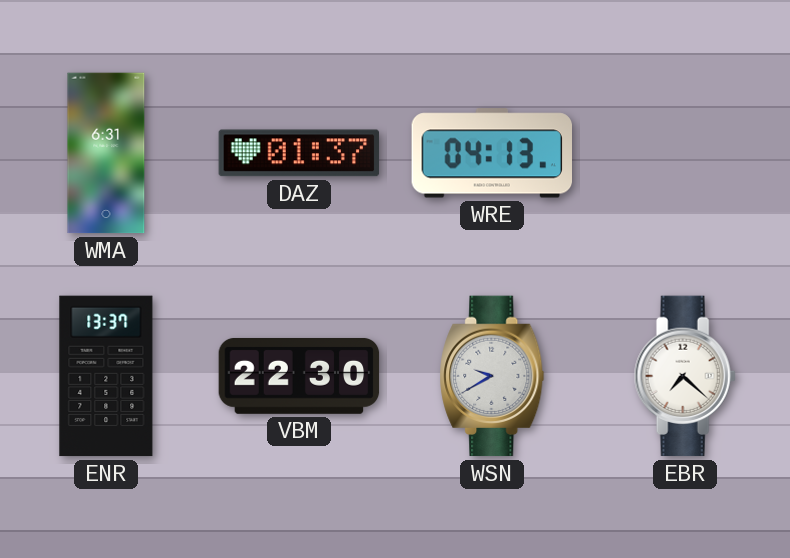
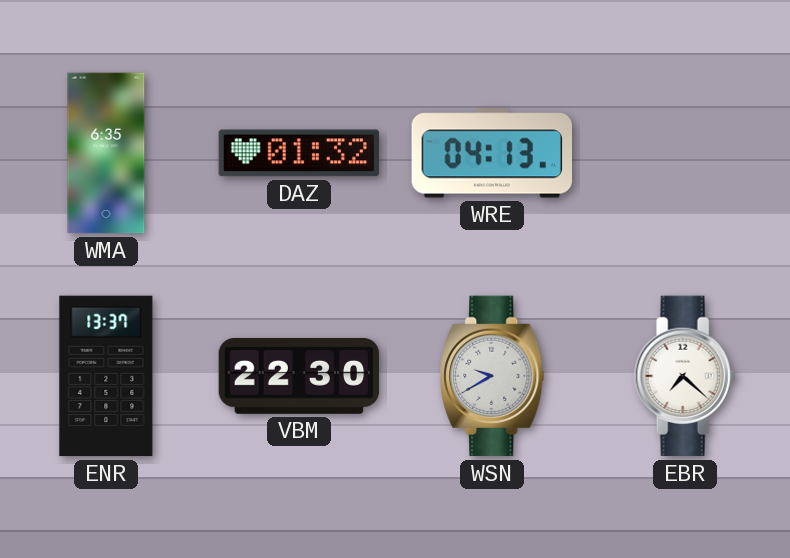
WMA: 6:31 -> 6:35 (106, 153)
DAZ: 01:37 -> 01:32 (299, 153)
